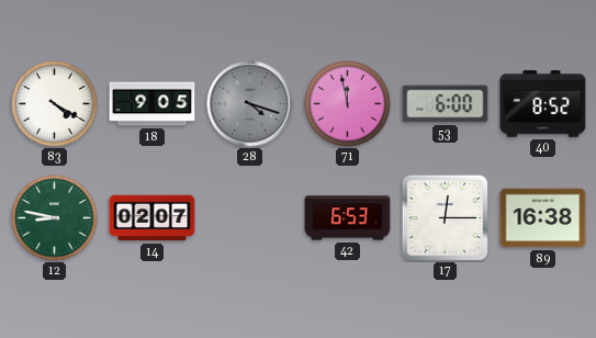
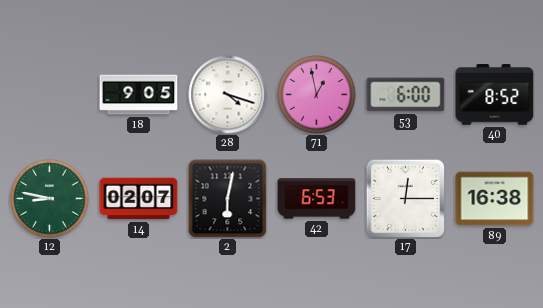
83: 4:20 -> none (55, 104)
28 dial: grey -> white (228, 95)
71: 11:58 -> 12:58 (317, 95)
2: none -> 6:02 (228, 199)
